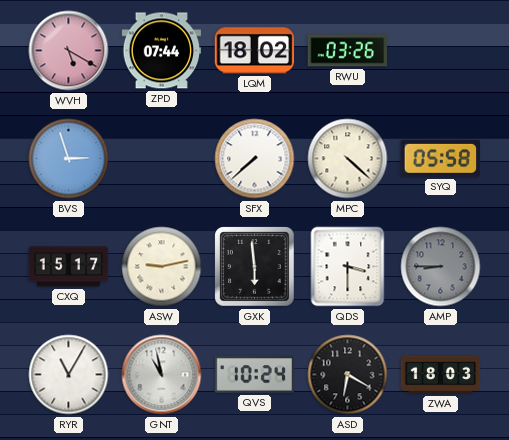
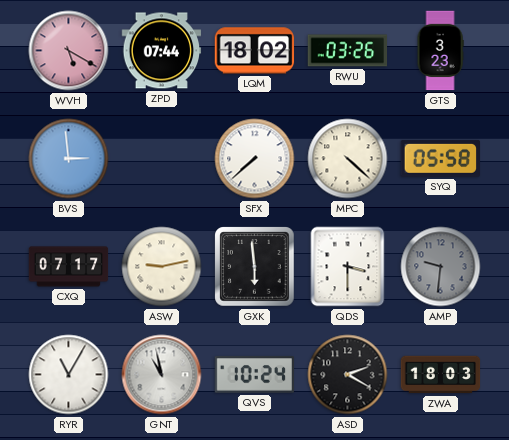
GTS: none -> 3:23 (440, 51)
BVS: 2:57 -> 2:59 (69, 159)
CXQ: 15:17 -> 07:17 (69, 267)
AMP: 8:45 -> 9:31 (441, 267)
ASD: 6:20 -> 2:20 (348, 375)
